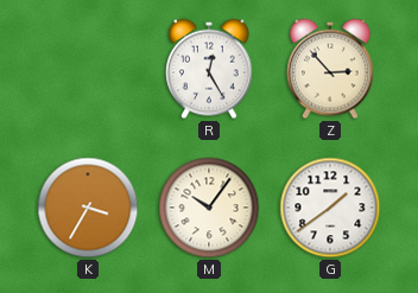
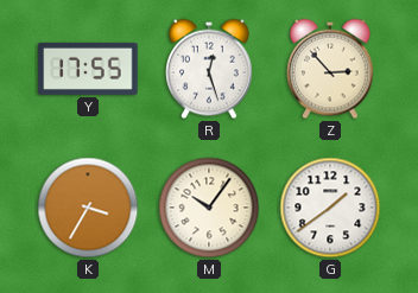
Y: none -> 17:55 (88, 69)
R: 12:25 -> 12:27 (209, 69)
